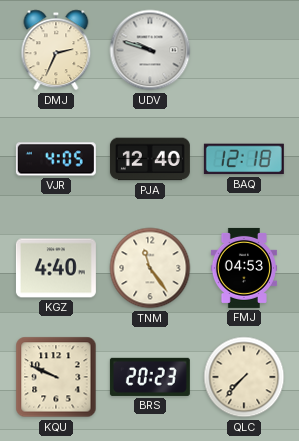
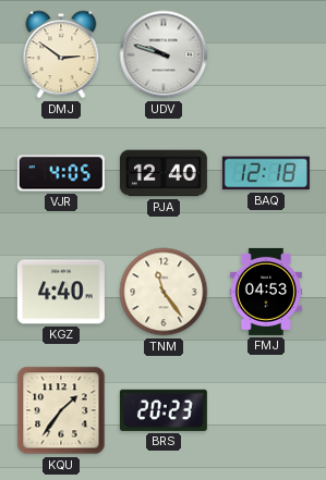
DMJ: 2:34 -> 2:51 (61, 54)
KQU: 9:49 -> 1:36 (61, 410)
QLC: 7:37 -> none (244, 377)
